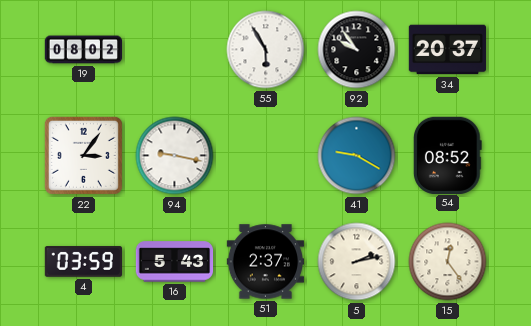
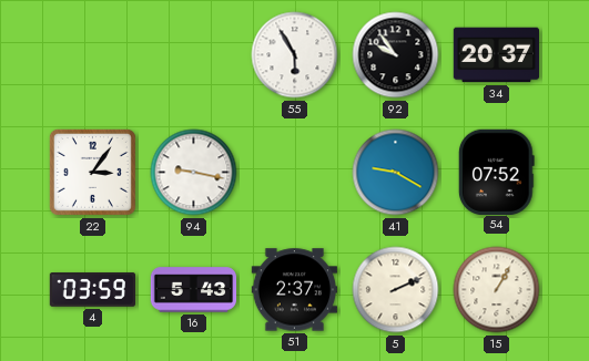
19: 08:02 -> none (84, 50)
54: 08:52 -> 07:52 (497, 172)
5: 2:13 -> 2:11 (396, 290)
15: 12:24 -> 1:05 (497, 290)
